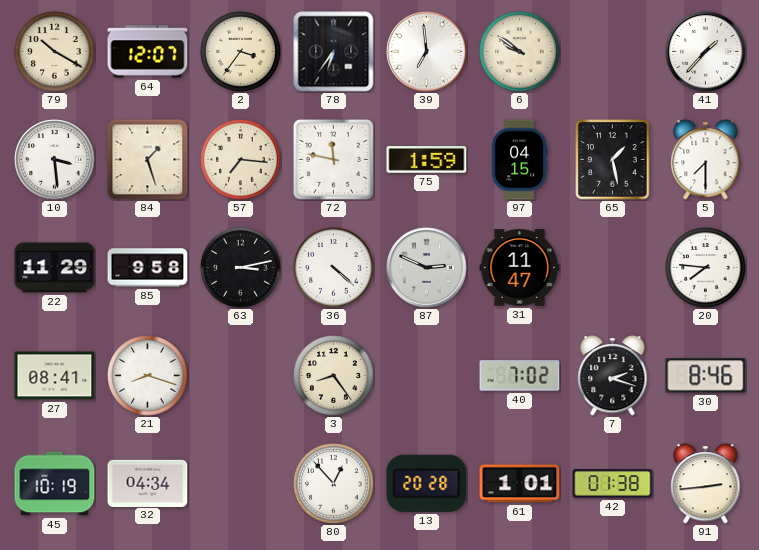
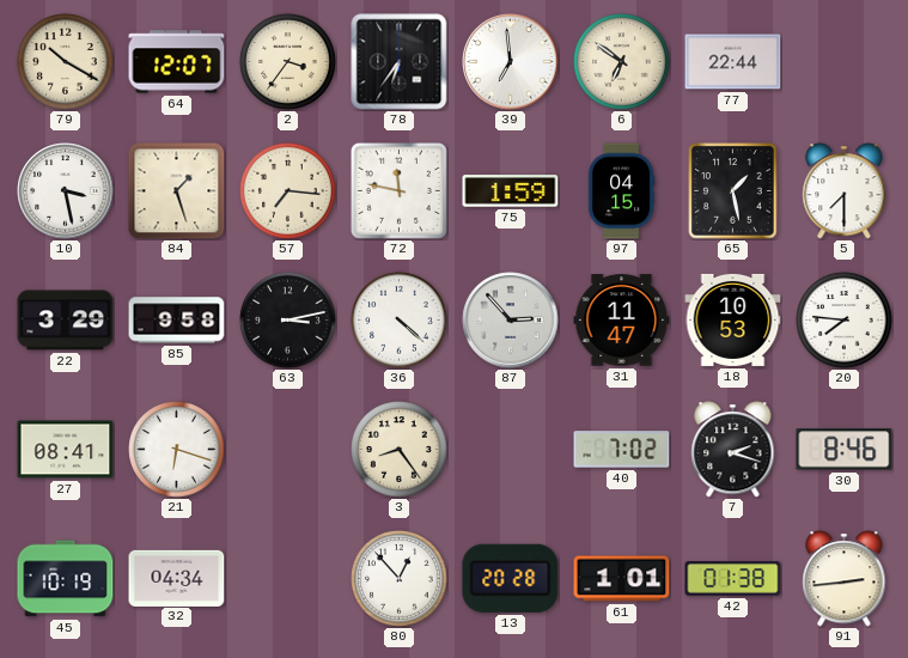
6: 9:51 -> 6:51 (622, 62)
77: none -> 22:44 (733, 62)
41: 1:37 -> none (706, 52)
10: 3:29 -> 3:28 (66, 191)
22: 11:29 -> 3:29 (66, 321)
87: 2:49 -> 2:53 (511, 321)
18: none -> 10:53 (733, 319)
21: 8:18 -> 6:18 (177, 450)
